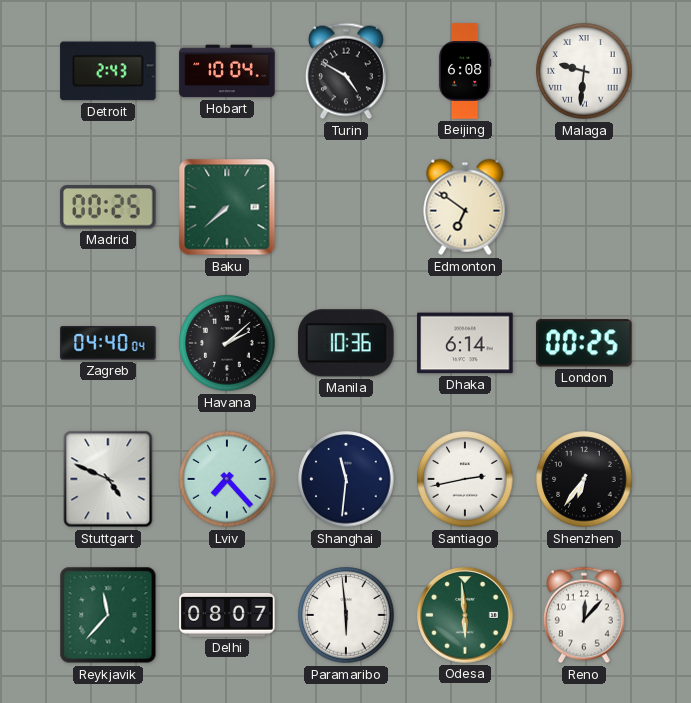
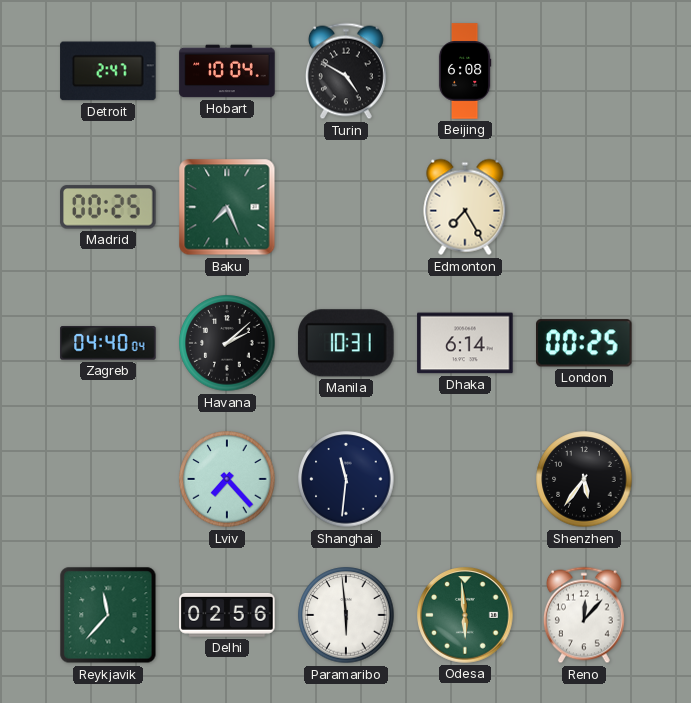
Detroit: 2:43 -> 2:47 (108, 71)
Malaga: 9:31 -> none (584, 71)
Baku: 7:38 -> 7:26 (227, 207)
Edmonton: 6:51 -> 7:25 (465, 207)
Manila: 10:36 -> 10:31 (346, 343)
Stuttgart: 4:49 -> none (108, 479)
Santiago: 2:43 -> none (465, 479)
Shenzhen: 6:36 -> 5:36 (584, 479)
Delhi: 08:07 -> 02:56 (227, 615)
